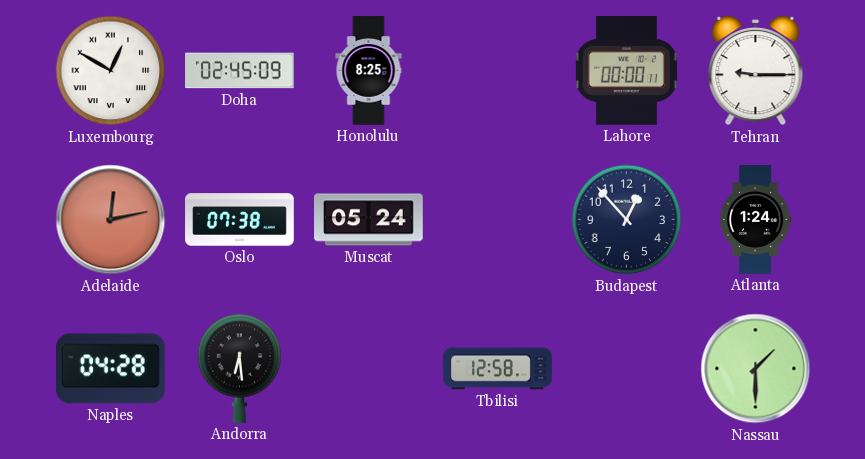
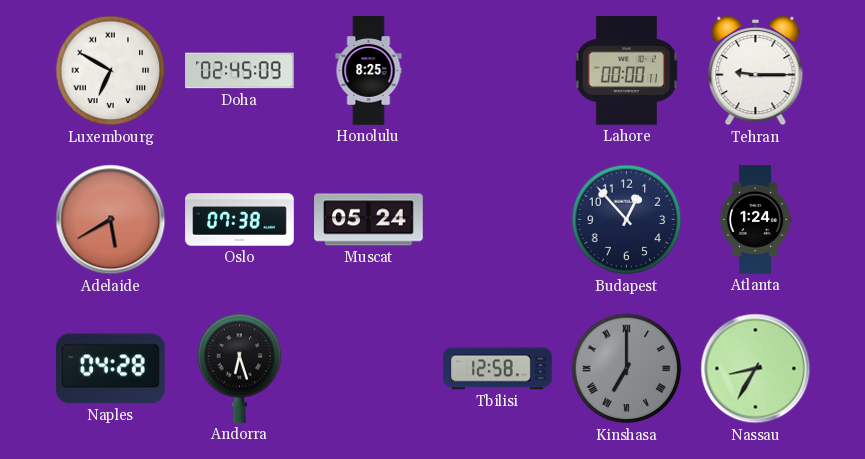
Luxembourg: 12:50 -> 6:50 (111, 71)
Adelaide: 12:13 -> 5:40 (111, 220)
Andorra: 6:29 -> 6:27 (240, 368)
Kinshasa: none -> 7:00 (627, 369)
Nassau: 1:30 -> 8:35 (756, 369)
